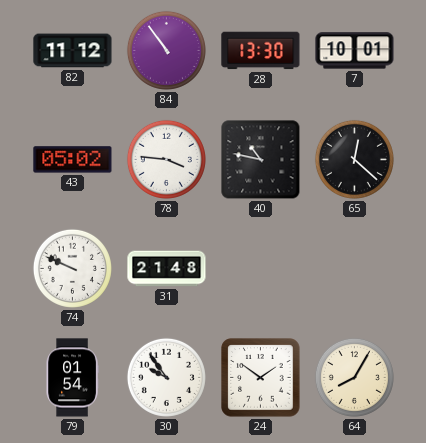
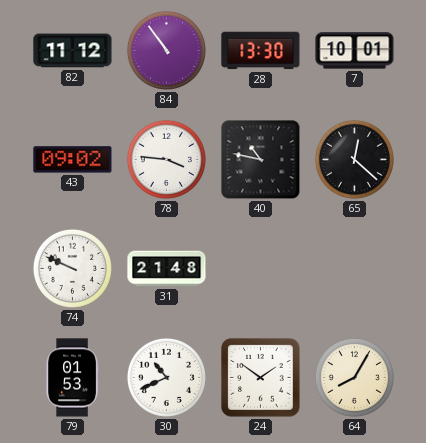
43: 05:02 -> 09:02 (73, 160)
79: 01:54 -> 01:53 (72, 378)
30: 9:54 -> 10:41 (166, 377)
